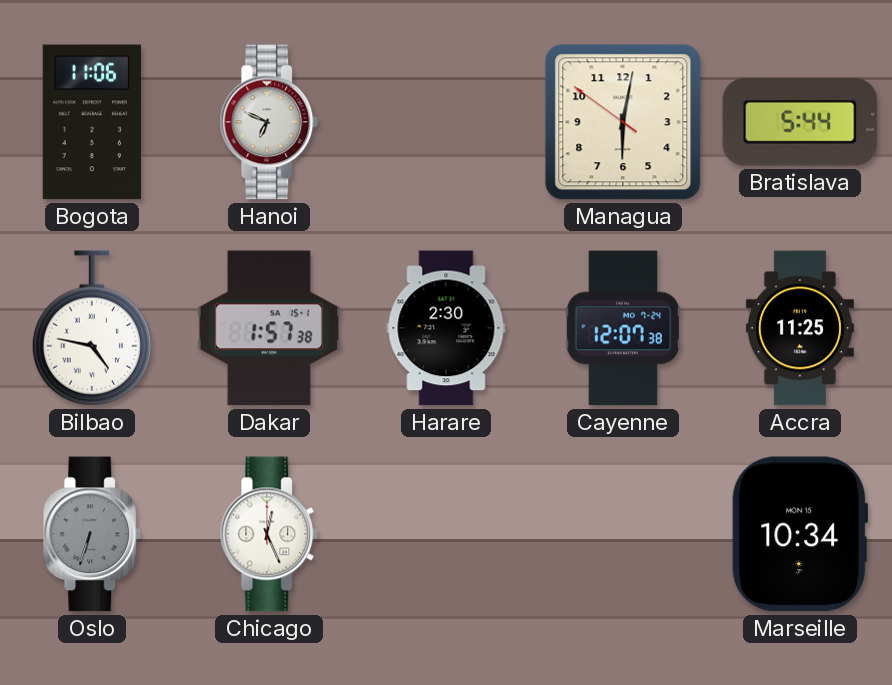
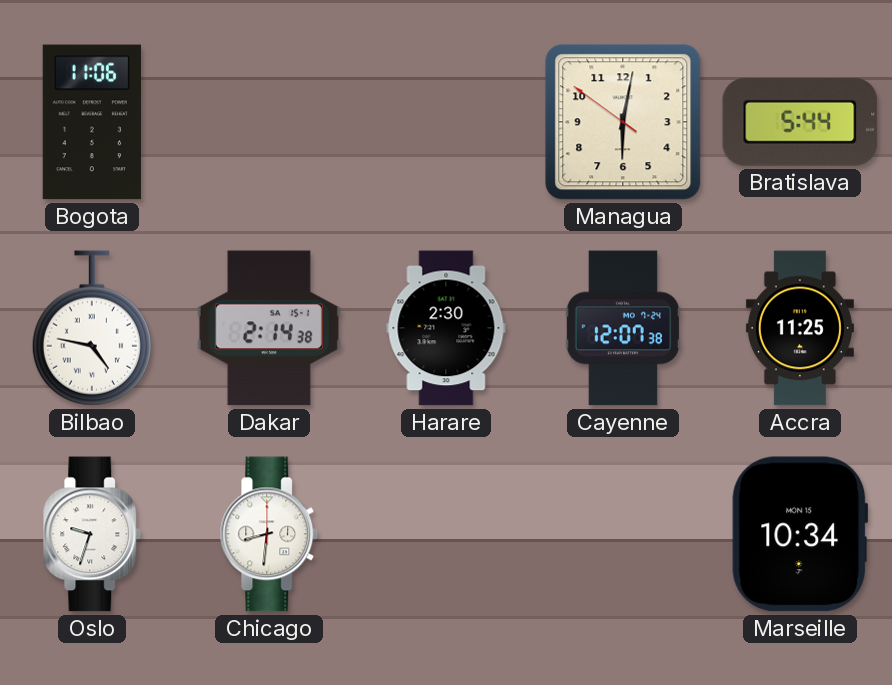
Hanoi: 6:49 -> none (269, 122)
Dakar: 1:57 -> 2:14 (269, 328)
Oslo: 6:33 -> 9:33 (92, 534)
Oslo dial: grey -> white (92, 534)
Chicago: 12:26 -> 8:31 (269, 534)
